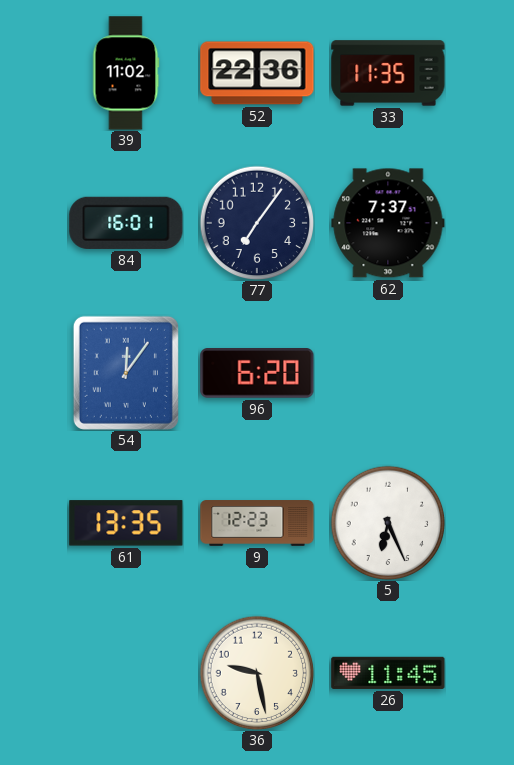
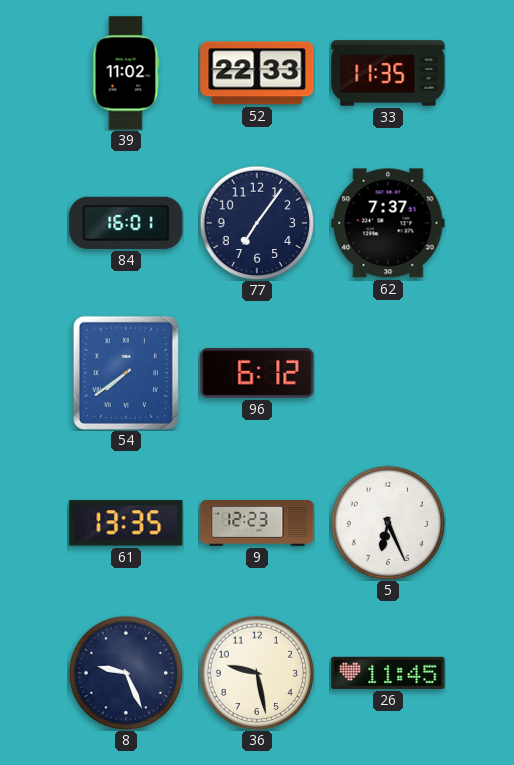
52: 22:36 -> 22:33 (257, 73)
54: 12:06 -> 7:39 (126, 373)
96: 6:20 -> 6:12 (257, 373)
8: none -> 9:26 (126, 673)
